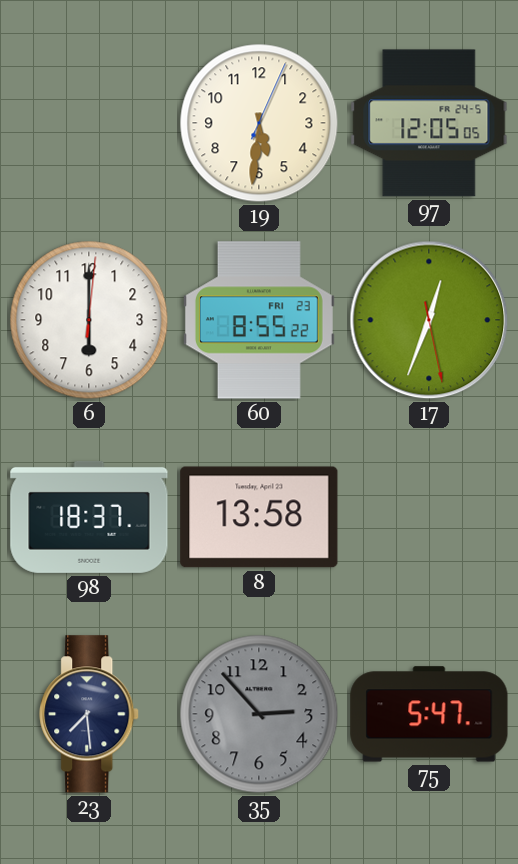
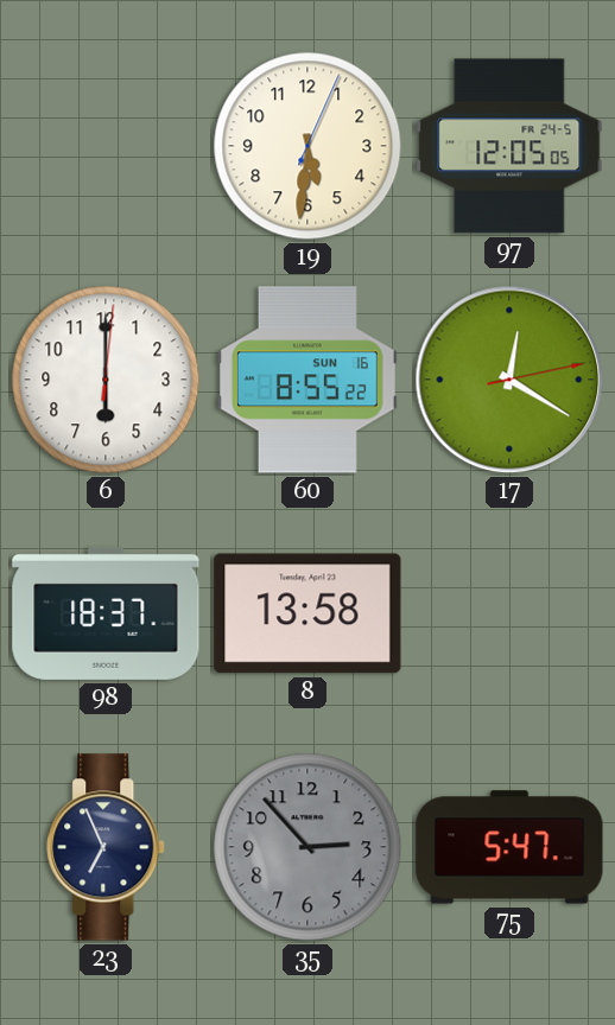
60 date: FRI 23 -> SUN 16 (307, 380)
17: 12:33 -> 12:20 (509, 380)
23: 7:29 -> 6:56 (107, 847)
